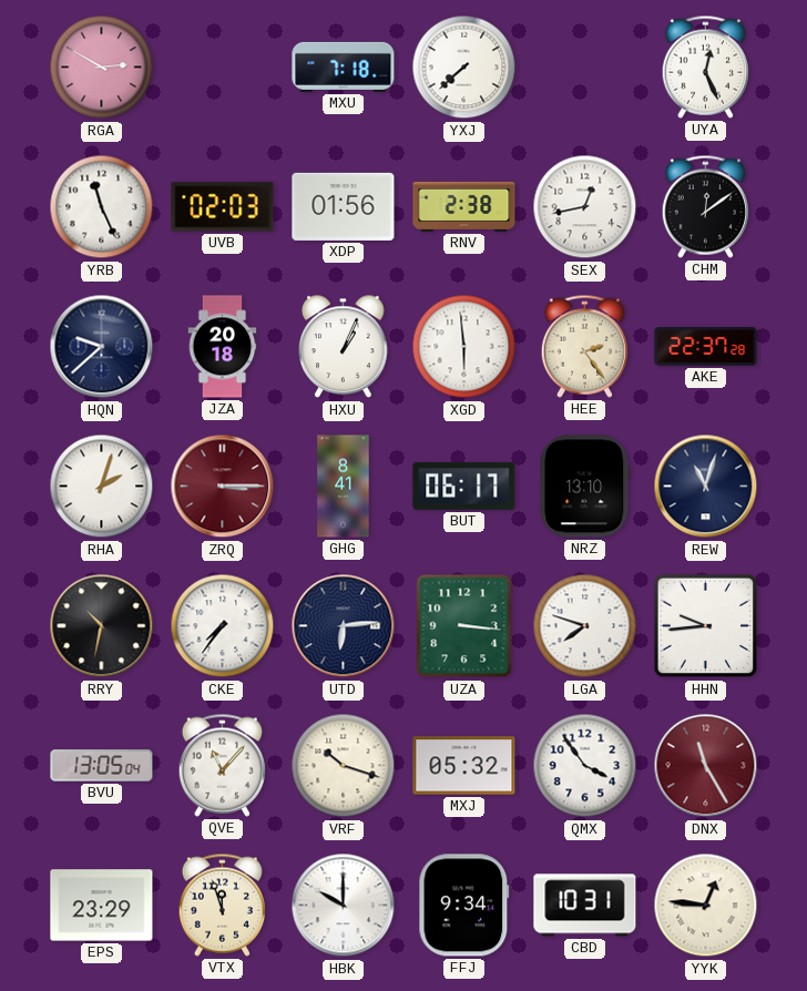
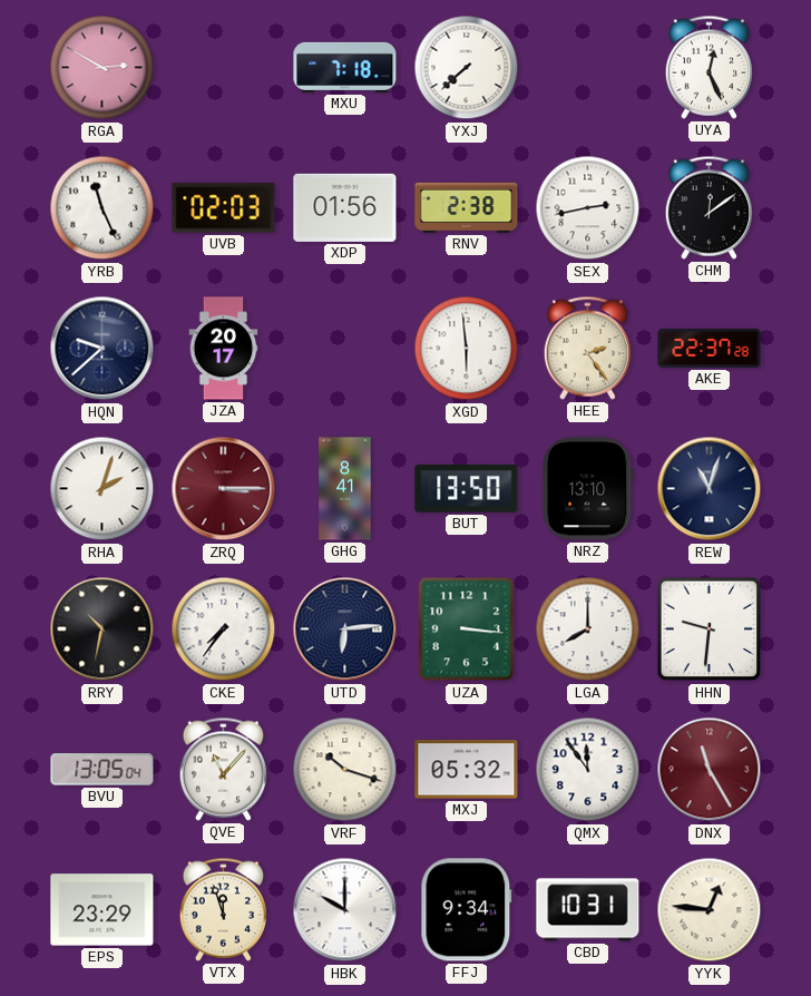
SEX: 12:43 -> 2:43 (588, 208)
JZA: 20:18 -> 20:17 (224, 349)
HXU: 1:04 -> none (344, 347)
BUT: 06:17 -> 13:50 (467, 488)
LGA: 7:48 -> 8:00 (588, 629)
HHN: 9:44 -> 9:31 (710, 629)
QMX: 3:54 -> 11:54 (588, 770)
